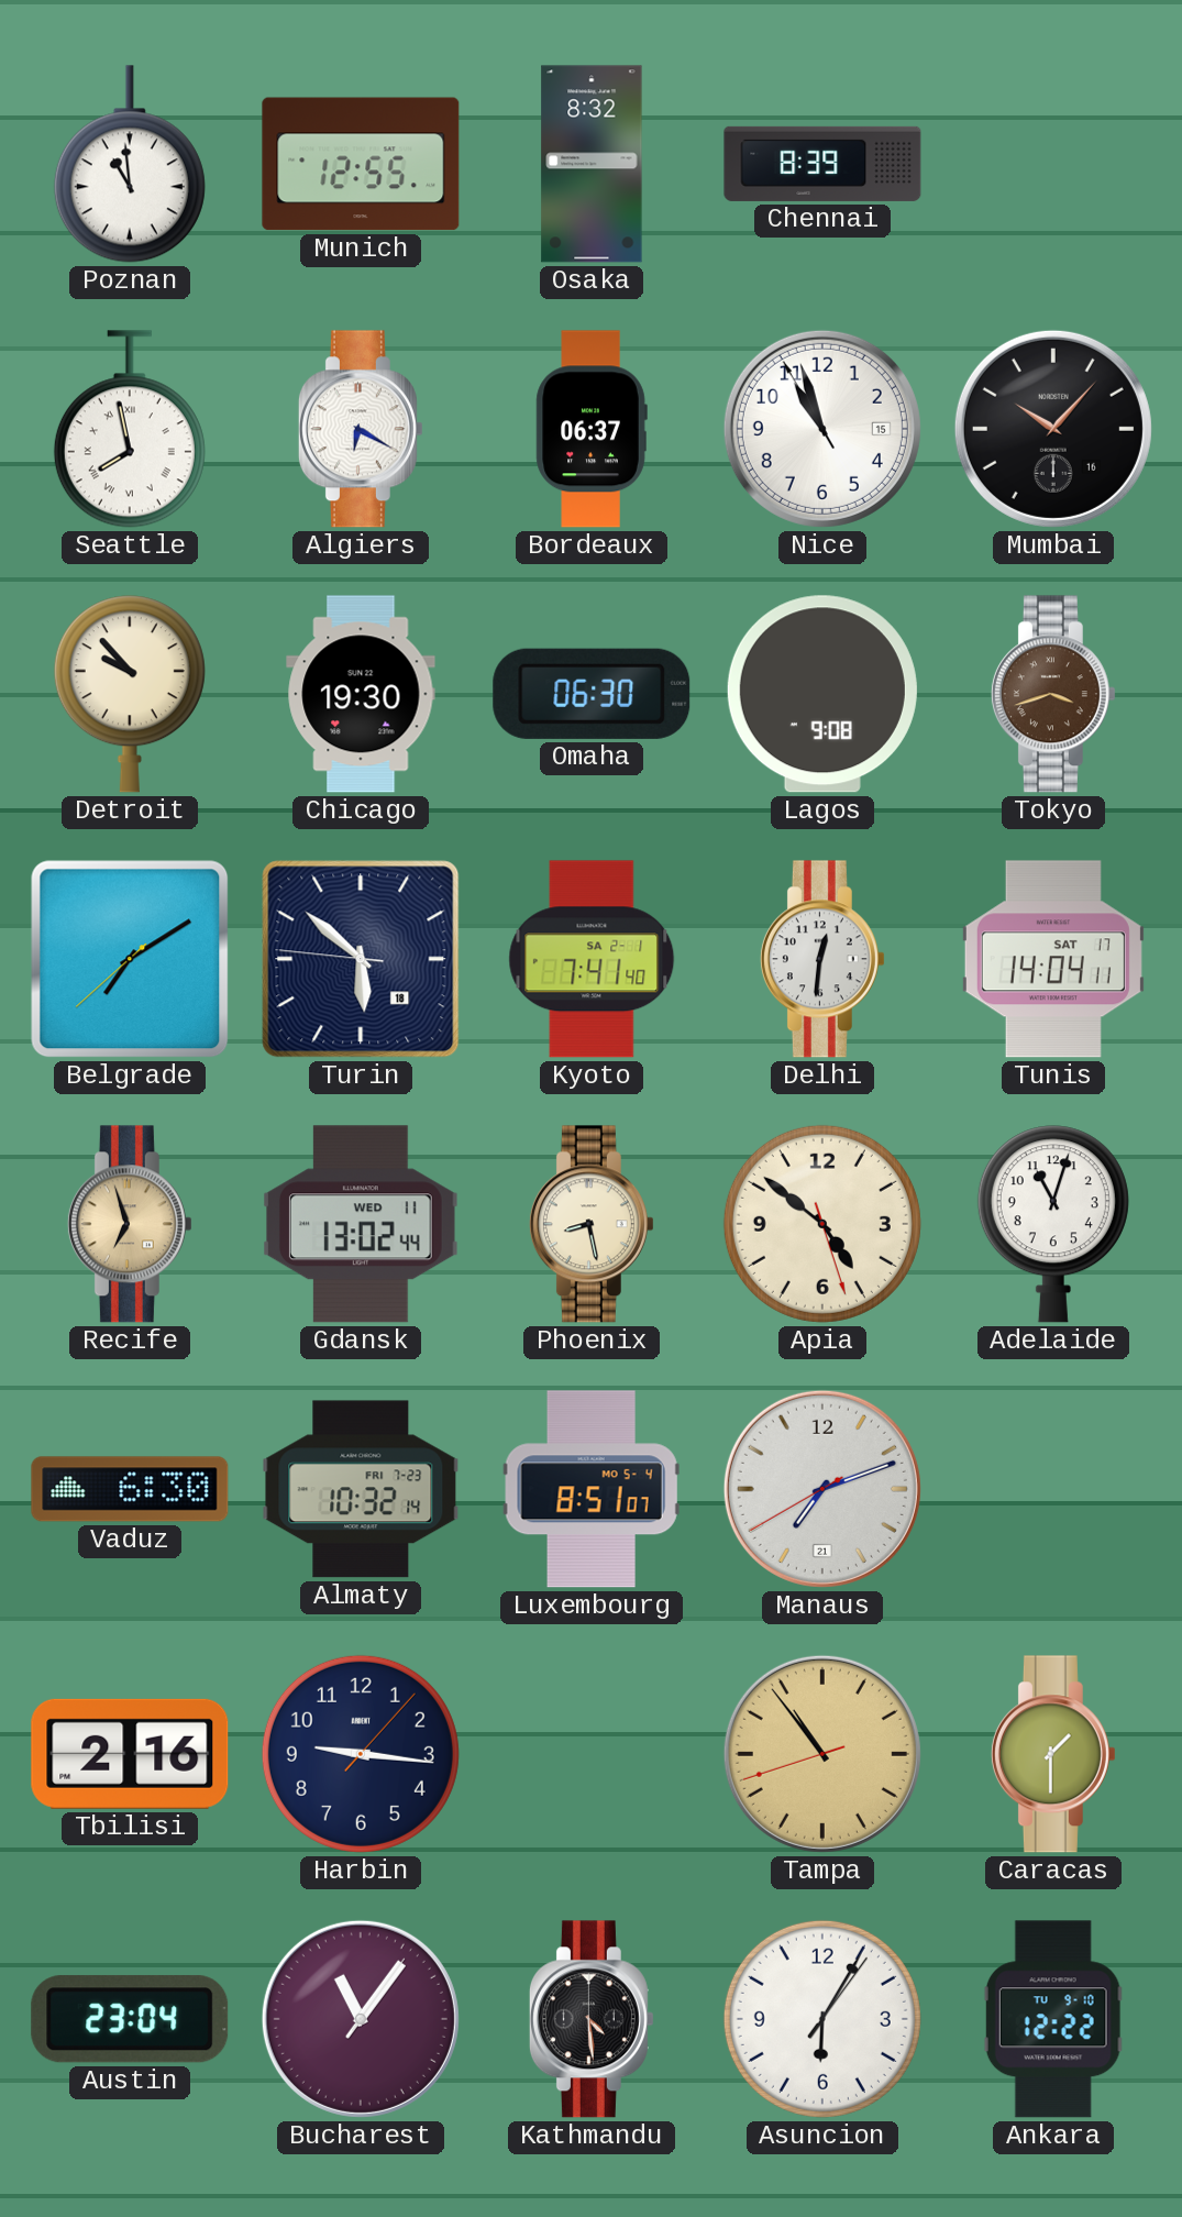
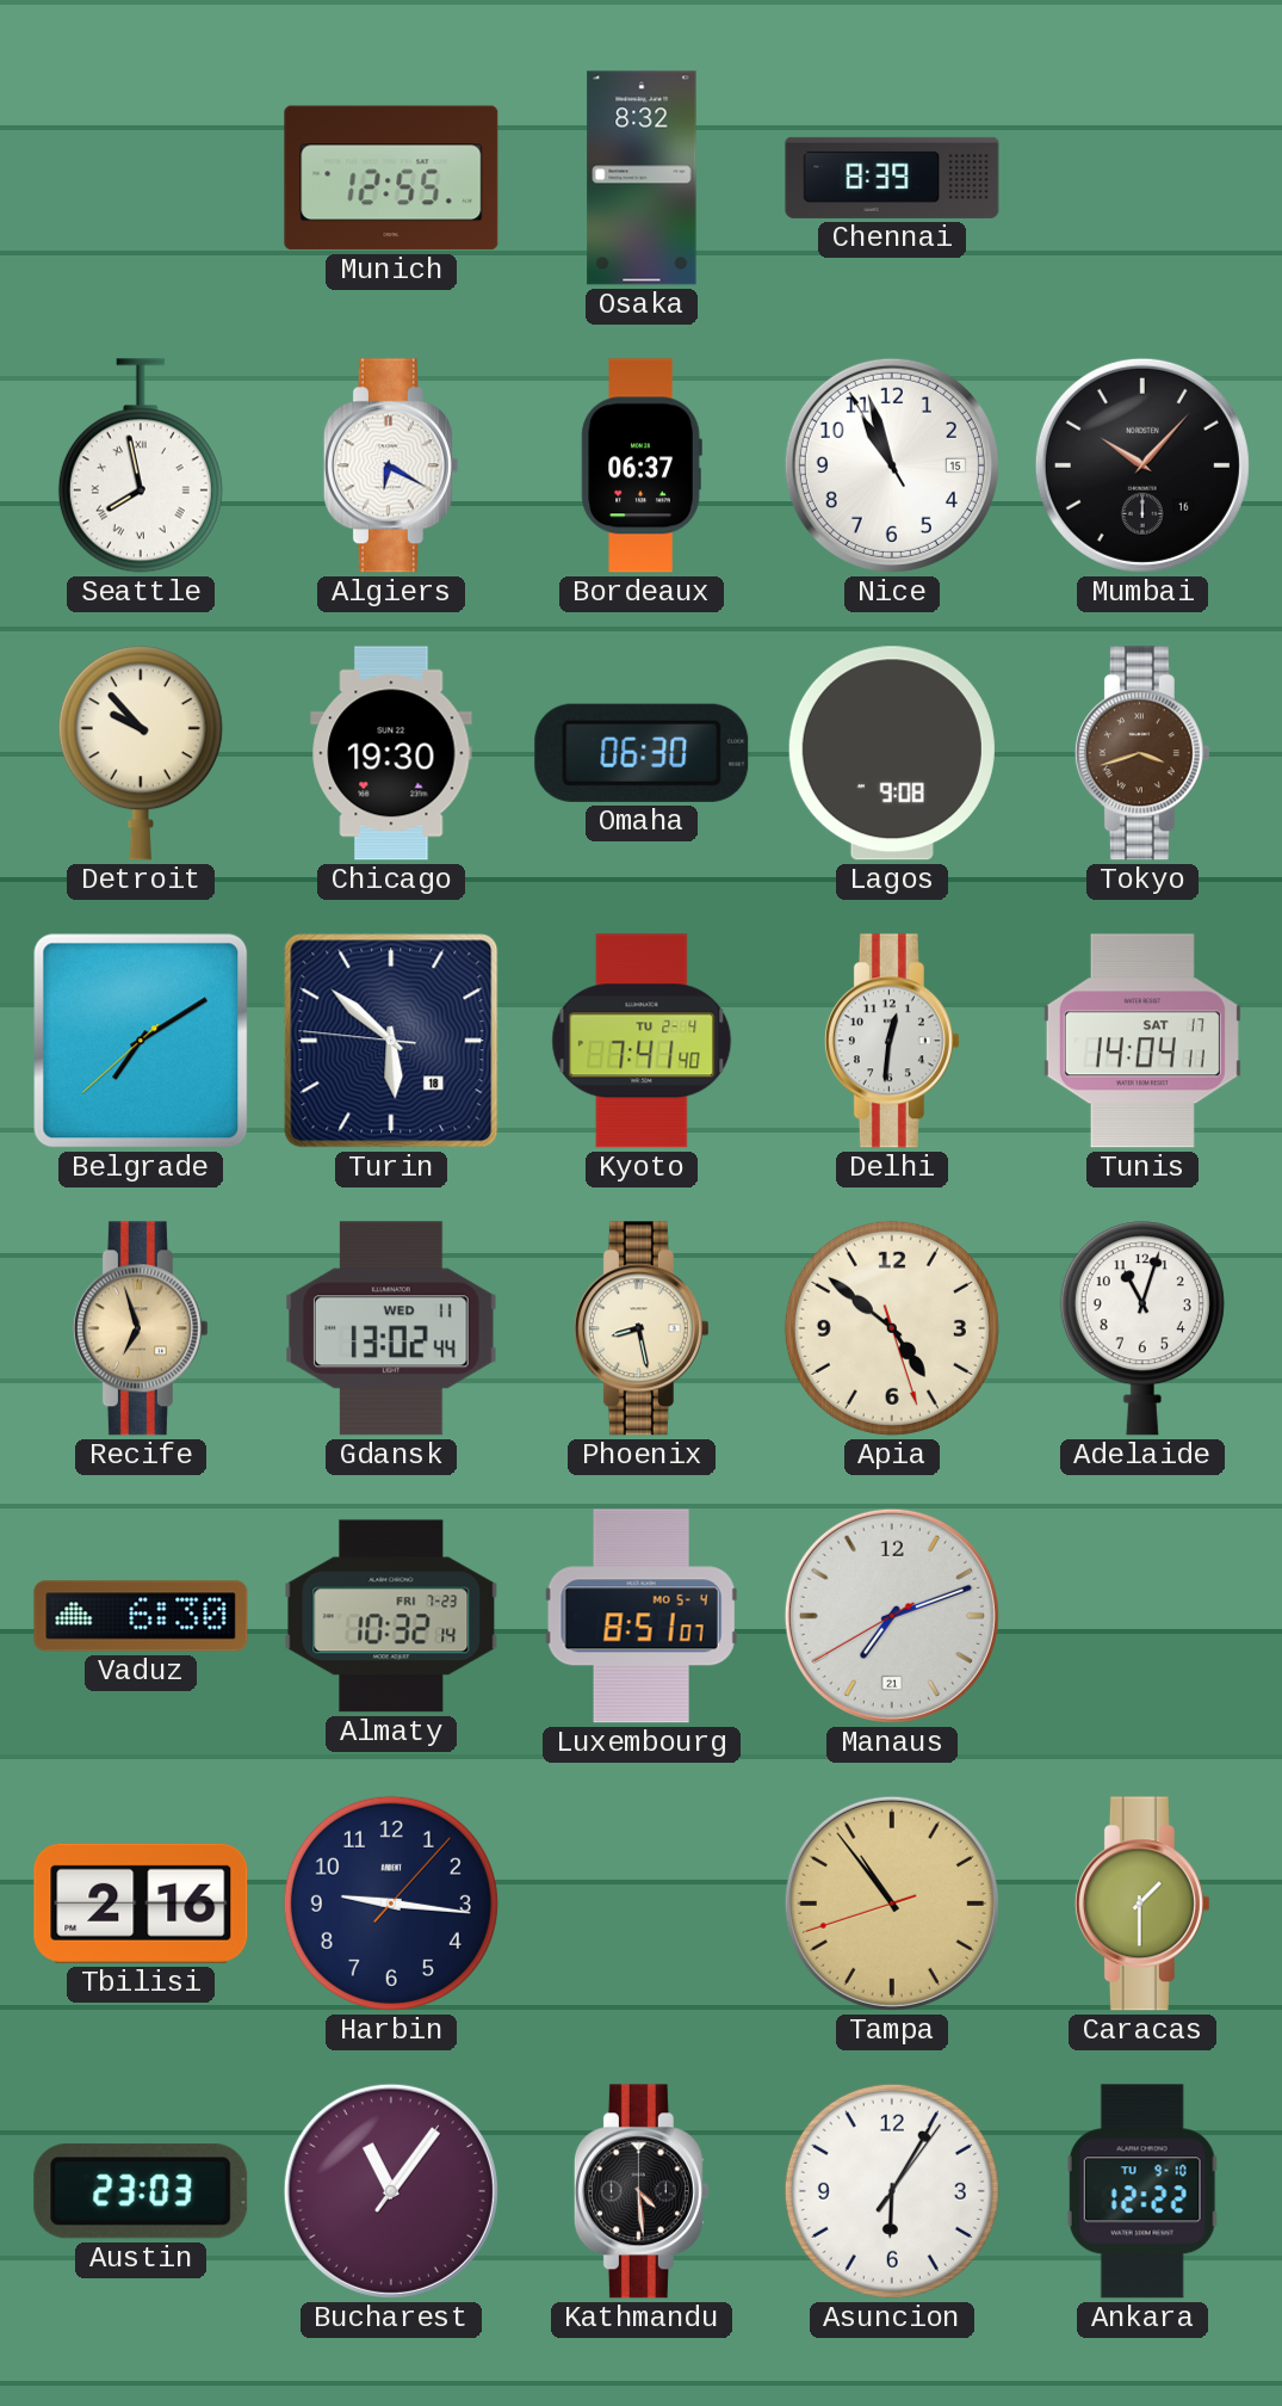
Poznan: 10:59 -> none (130, 164)
Kyoto date: SA 2-1 -> TU 2-4 (642, 1041)
Austin: 23:04 -> 23:03 (141, 2191)
